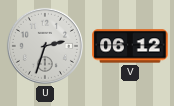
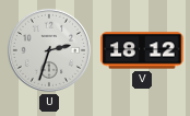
V: 06:12 -> 18:12 (142, 50)
